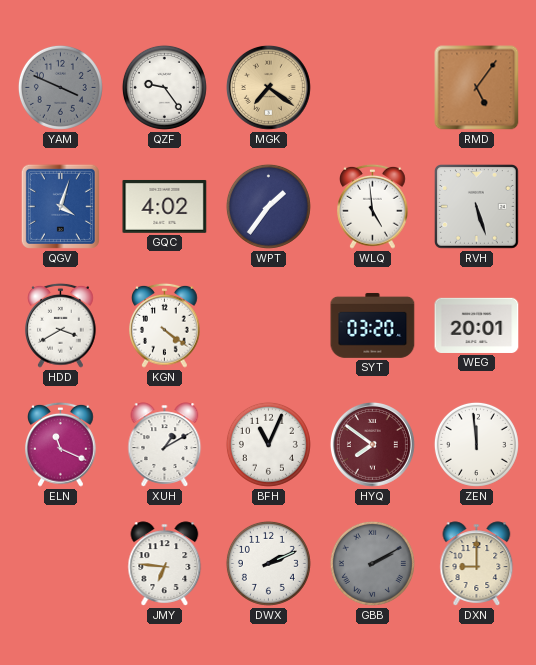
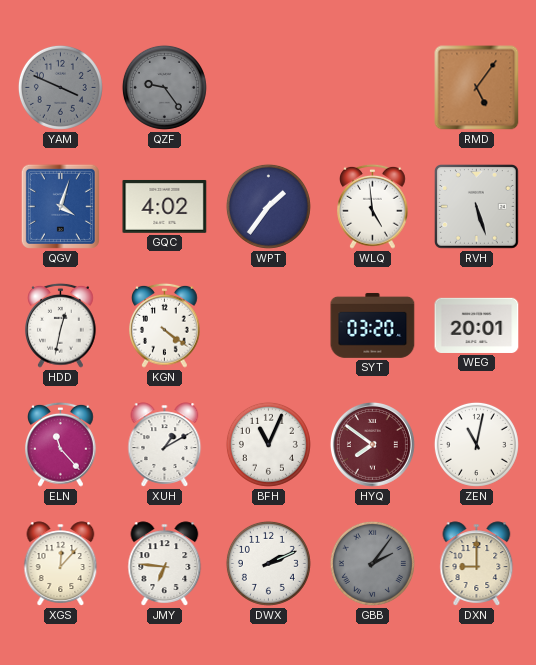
QZF dial: white -> grey (164, 87)
MGK: 7:21 -> none (268, 87)
HDD: 3:40 -> 12:32 (61, 325)
ELN: 11:19 -> 11:23 (61, 444)
ZEN: 11:59 -> 11:02 (476, 444)
XGS: none -> 12:07 (61, 564)
GBB: 2:10 -> 2:06 (372, 563)
